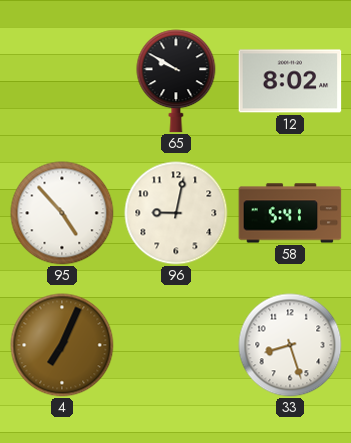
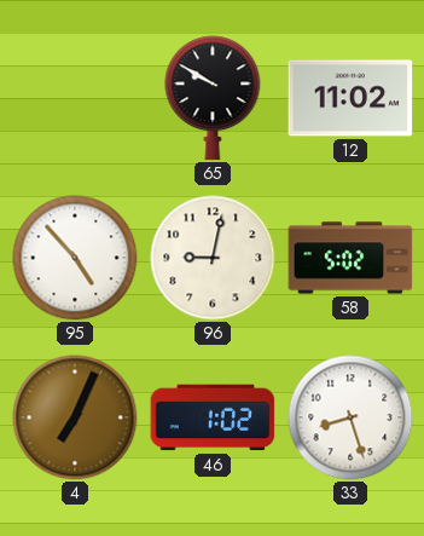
12: 8:02 -> 11:02 (350, 98)
58: 5:41 -> 5:02 (350, 258)
46: none -> 1:02 (213, 417)
